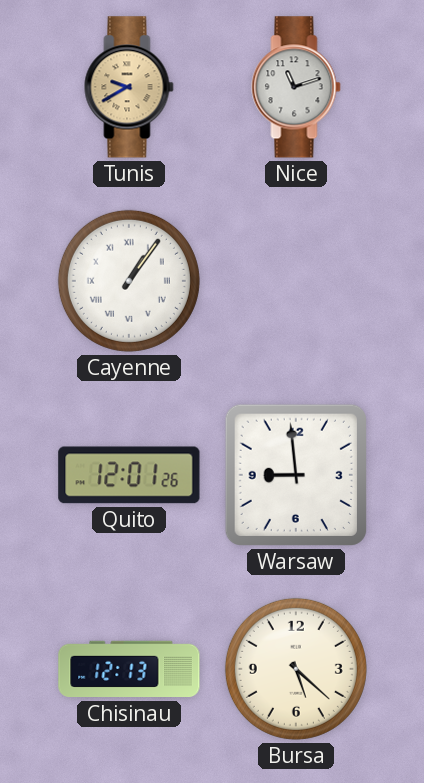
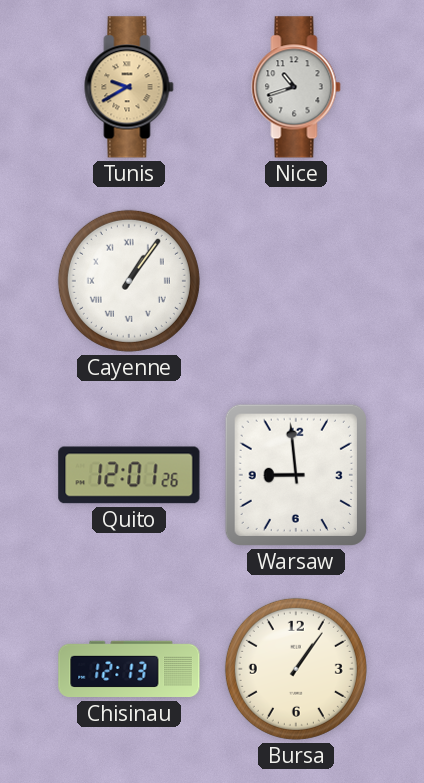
Nice: 11:12 -> 10:42 (296, 87)
Bursa: 5:22 -> 1:06 (296, 669)
